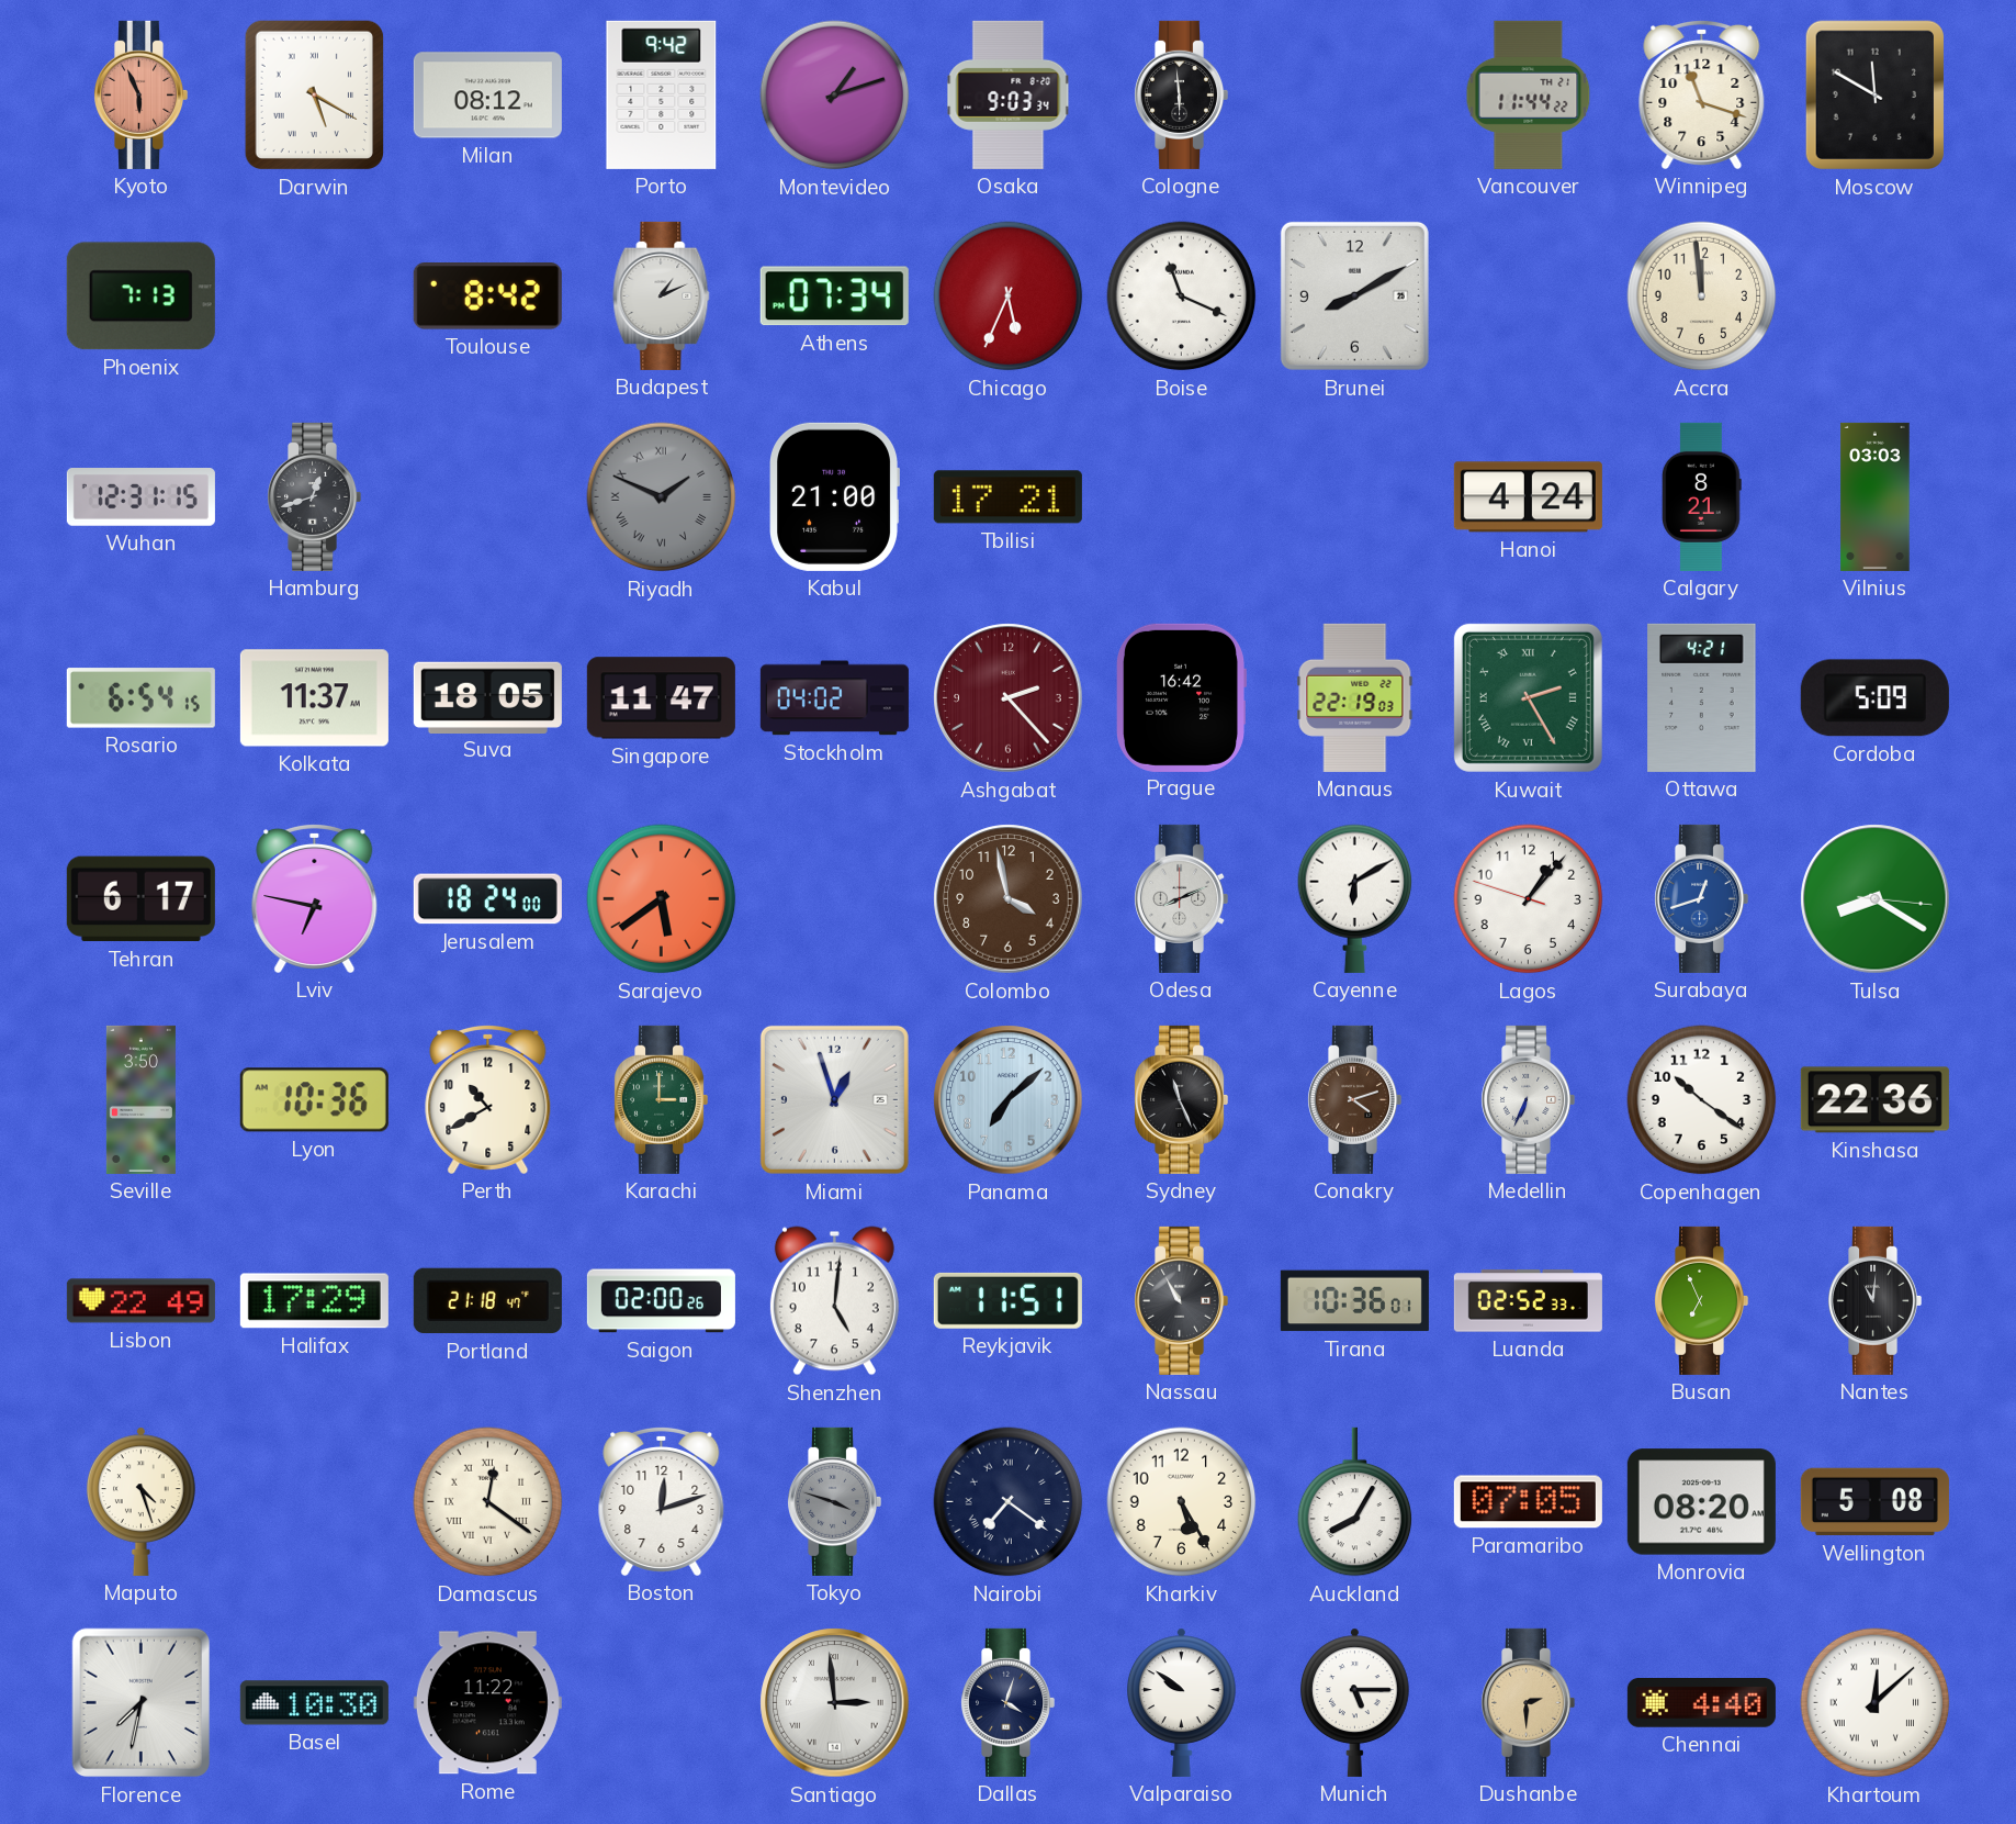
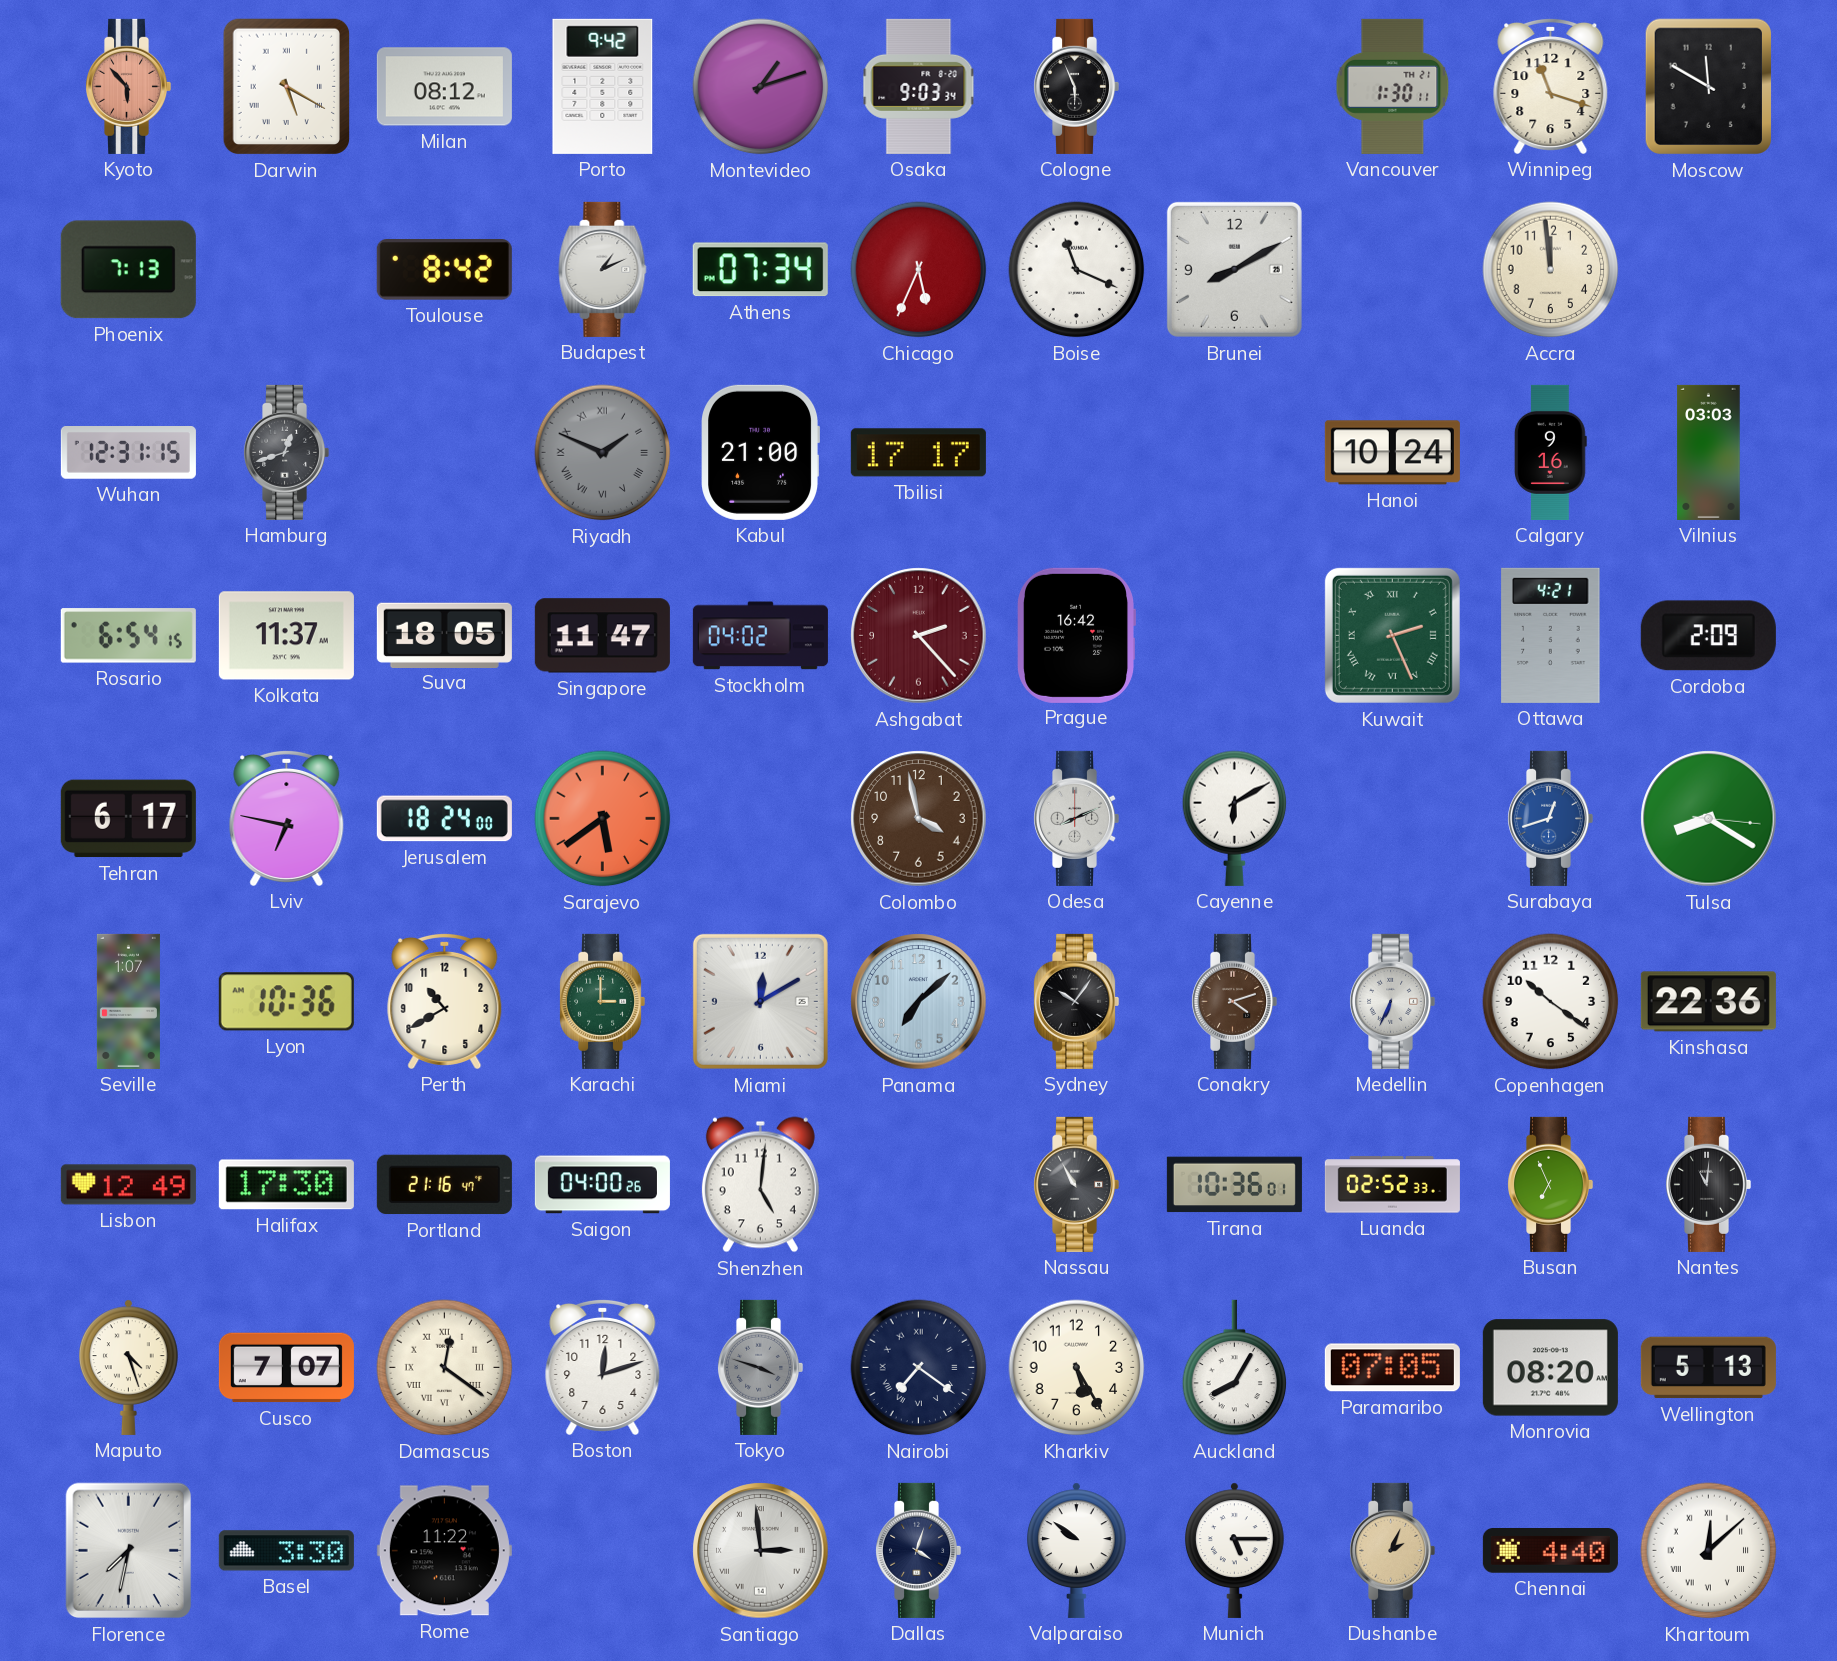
Kyoto: 5:56 -> 5:53 (129, 86)
Cologne: 5:59 -> 5:56 (1077, 86)
Vancouver: 11:44 -> 1:30 (1393, 86)
Tbilisi: 17:21 -> 17:17 (918, 453)
Hanoi: 4:24 -> 10:24 (1392, 453)
Calgary: 8:21 -> 9:16 (1550, 452)
Manaus: 22:19 -> none (1355, 697)
Kuwait: 2:25 -> 2:26 (1392, 635)
Cordoba: 5:09 -> 2:09 (1708, 636)
Lagos: 1:06 -> none (1529, 899)
Seville: 3:50 -> 1:07 (128, 1001)
Miami: 12:57 -> 12:10 (760, 1001)
Sydney: 11:26 -> 10:06 (1077, 1001)
Lisbon: 22:49 -> 12:49 (128, 1185)
Halifax: 17:29 -> 17:30 (286, 1185)
Portland: 21:18 -> 21:16 (444, 1185)
Saigon: 02:00 -> 04:00 (602, 1185)
Reykjavik: 11:51 -> none (1007, 1300)
Cusco: none -> 7:07 (286, 1368)
Wellington: 5:08 -> 5:13 (1708, 1368)
Basel: 10:30 -> 3:30 (286, 1551)
Dushanbe: 2:30 -> 2:04 (1393, 1550)
